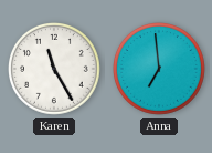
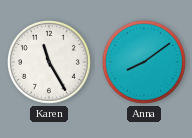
Anna: 6:59 -> 8:09 (145, 63)
